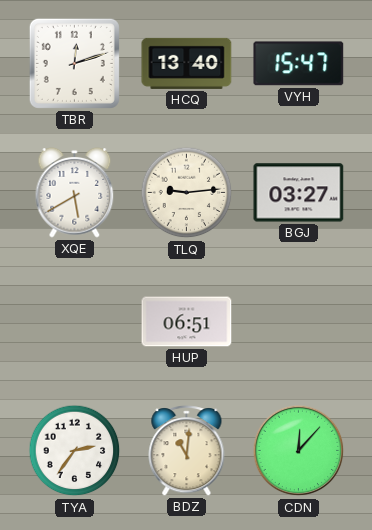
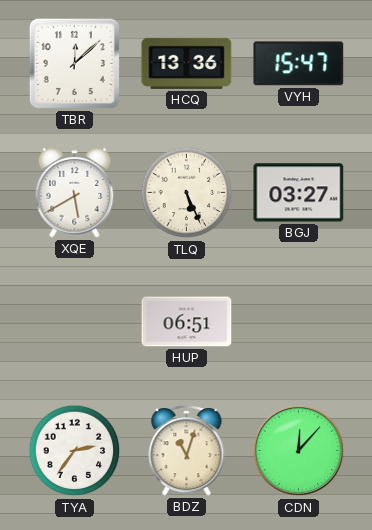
TBR: 12:12 -> 12:08 (74, 63)
HCQ: 13:40 -> 13:36 (187, 63)
TLQ: 9:14 -> 5:26 (187, 193)
BDZ: 11:01 -> 11:03 (187, 451)
